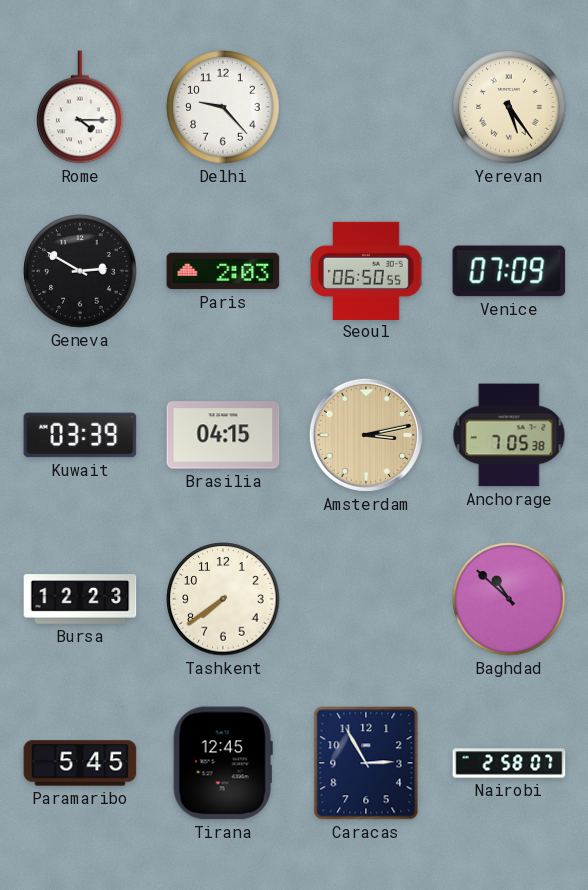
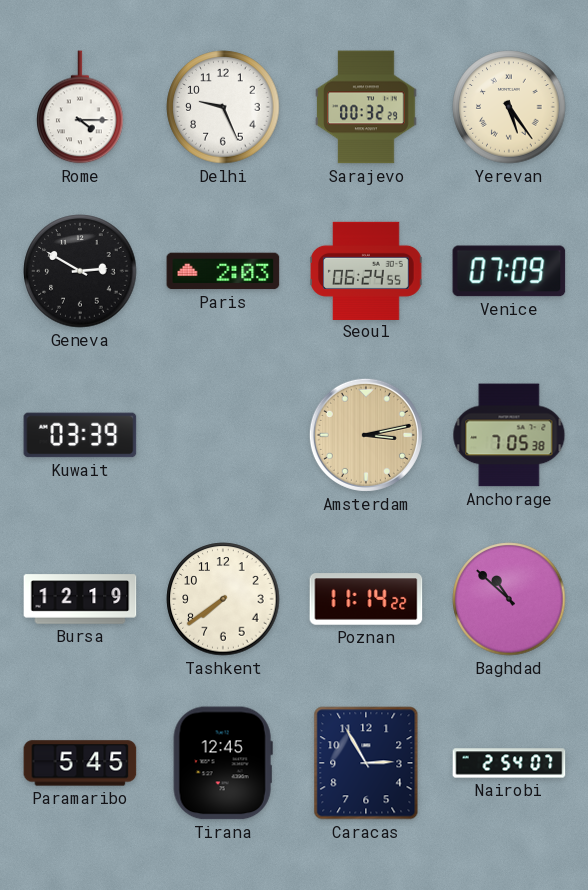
Delhi: 9:23 -> 9:26 (223, 107)
Sarajevo: none -> 00:32 (366, 107)
Seoul: 06:50 -> 06:24 (366, 270)
Brasilia: 04:15 -> none (223, 435)
Bursa: 12:23 -> 12:19 (80, 599)
Poznan: none -> 11:14 (366, 599)
Nairobi: 2:58 -> 2:54 (509, 763)
